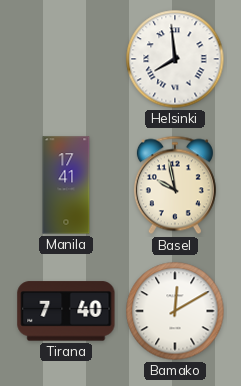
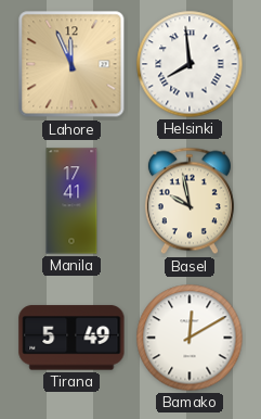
Lahore: none -> 11:56 (71, 64)
Tirana: 7:40 -> 5:49 (71, 338)
